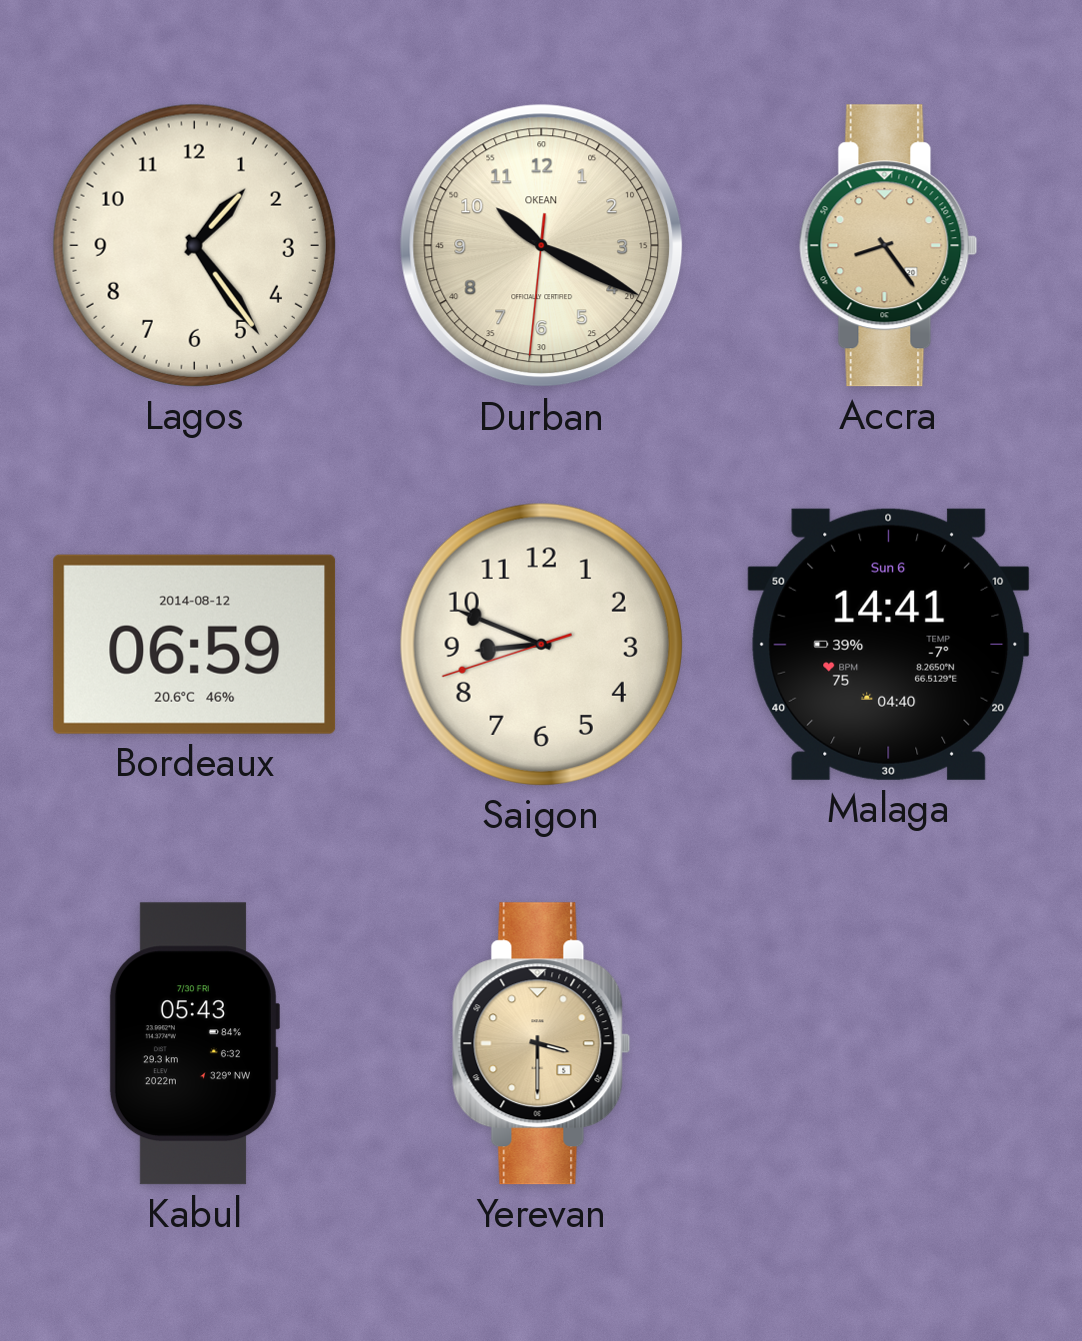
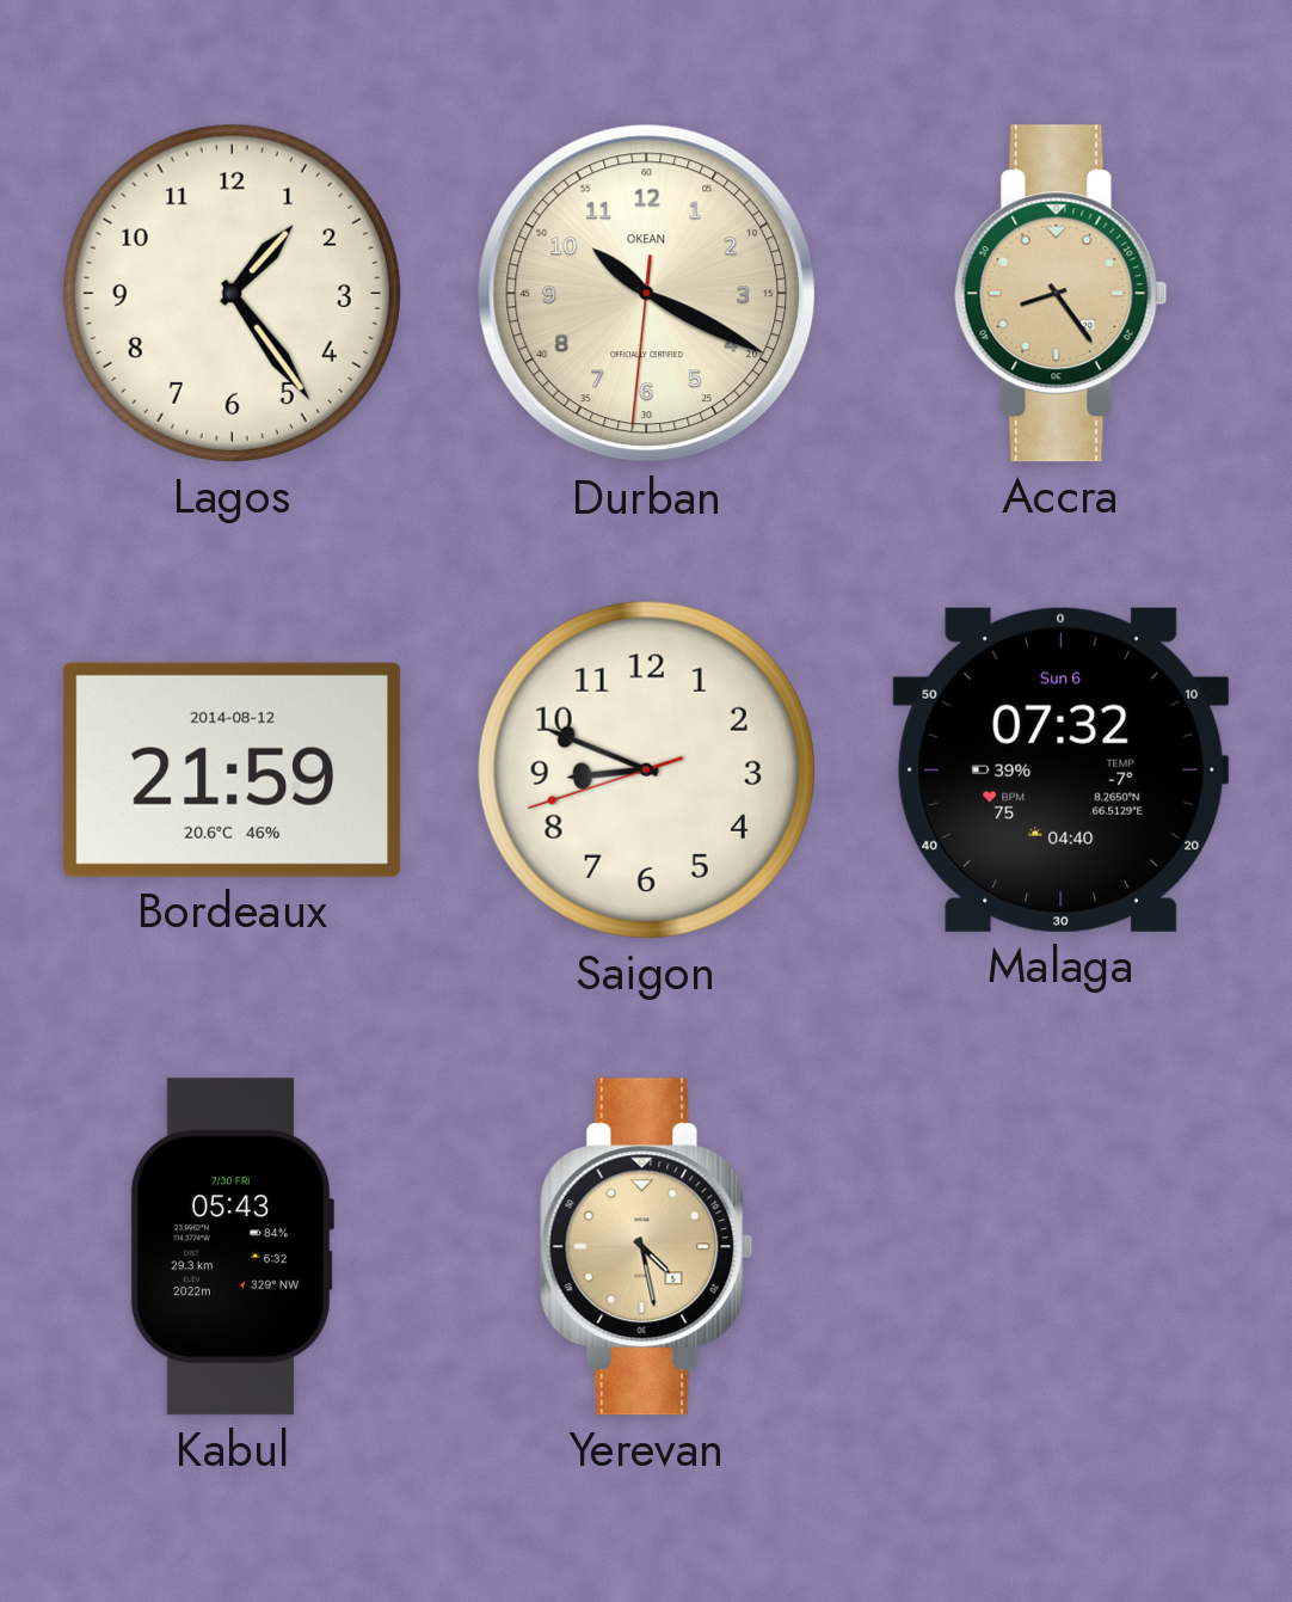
Bordeaux: 06:59 -> 21:59 (233, 769)
Malaga: 14:41 -> 07:32 (1062, 769)
Yerevan: 3:30 -> 4:28 (647, 1247)
